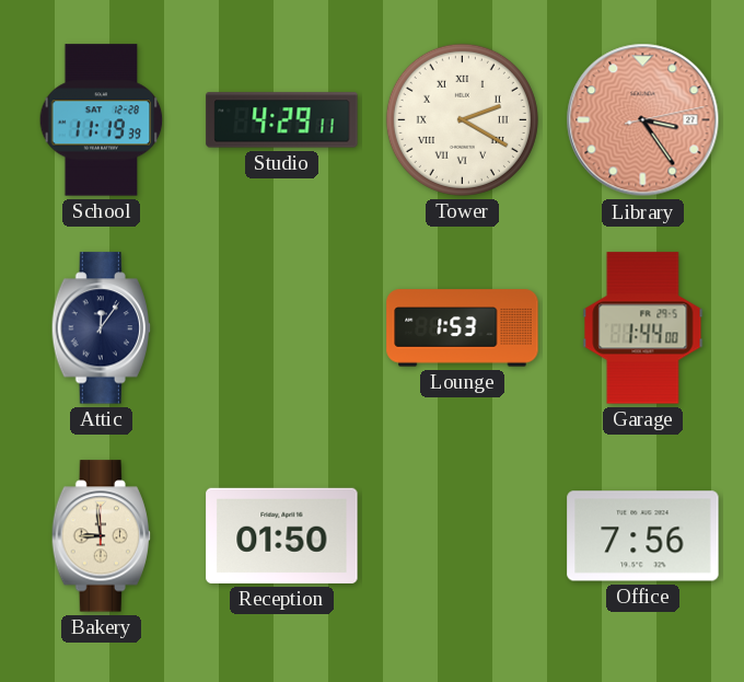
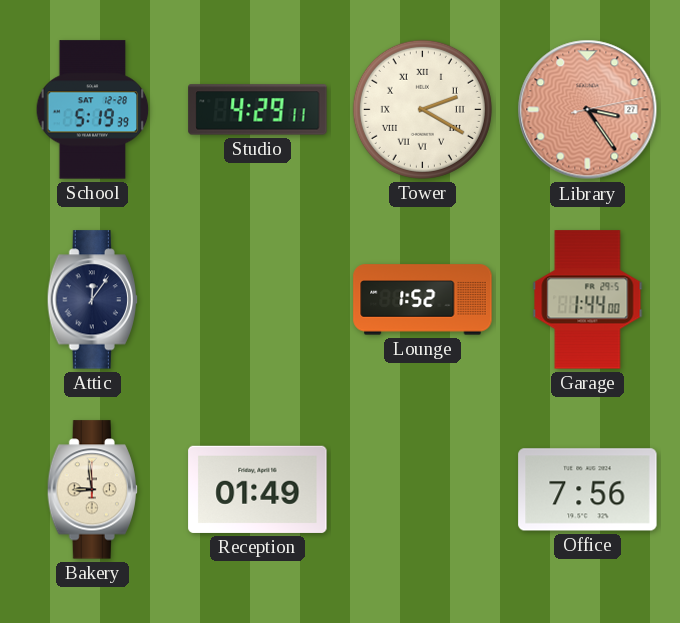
School: 11:19 -> 5:19 (93, 110)
Lounge: 1:53 -> 1:52 (423, 300)
Reception: 01:50 -> 01:49 (258, 489)
